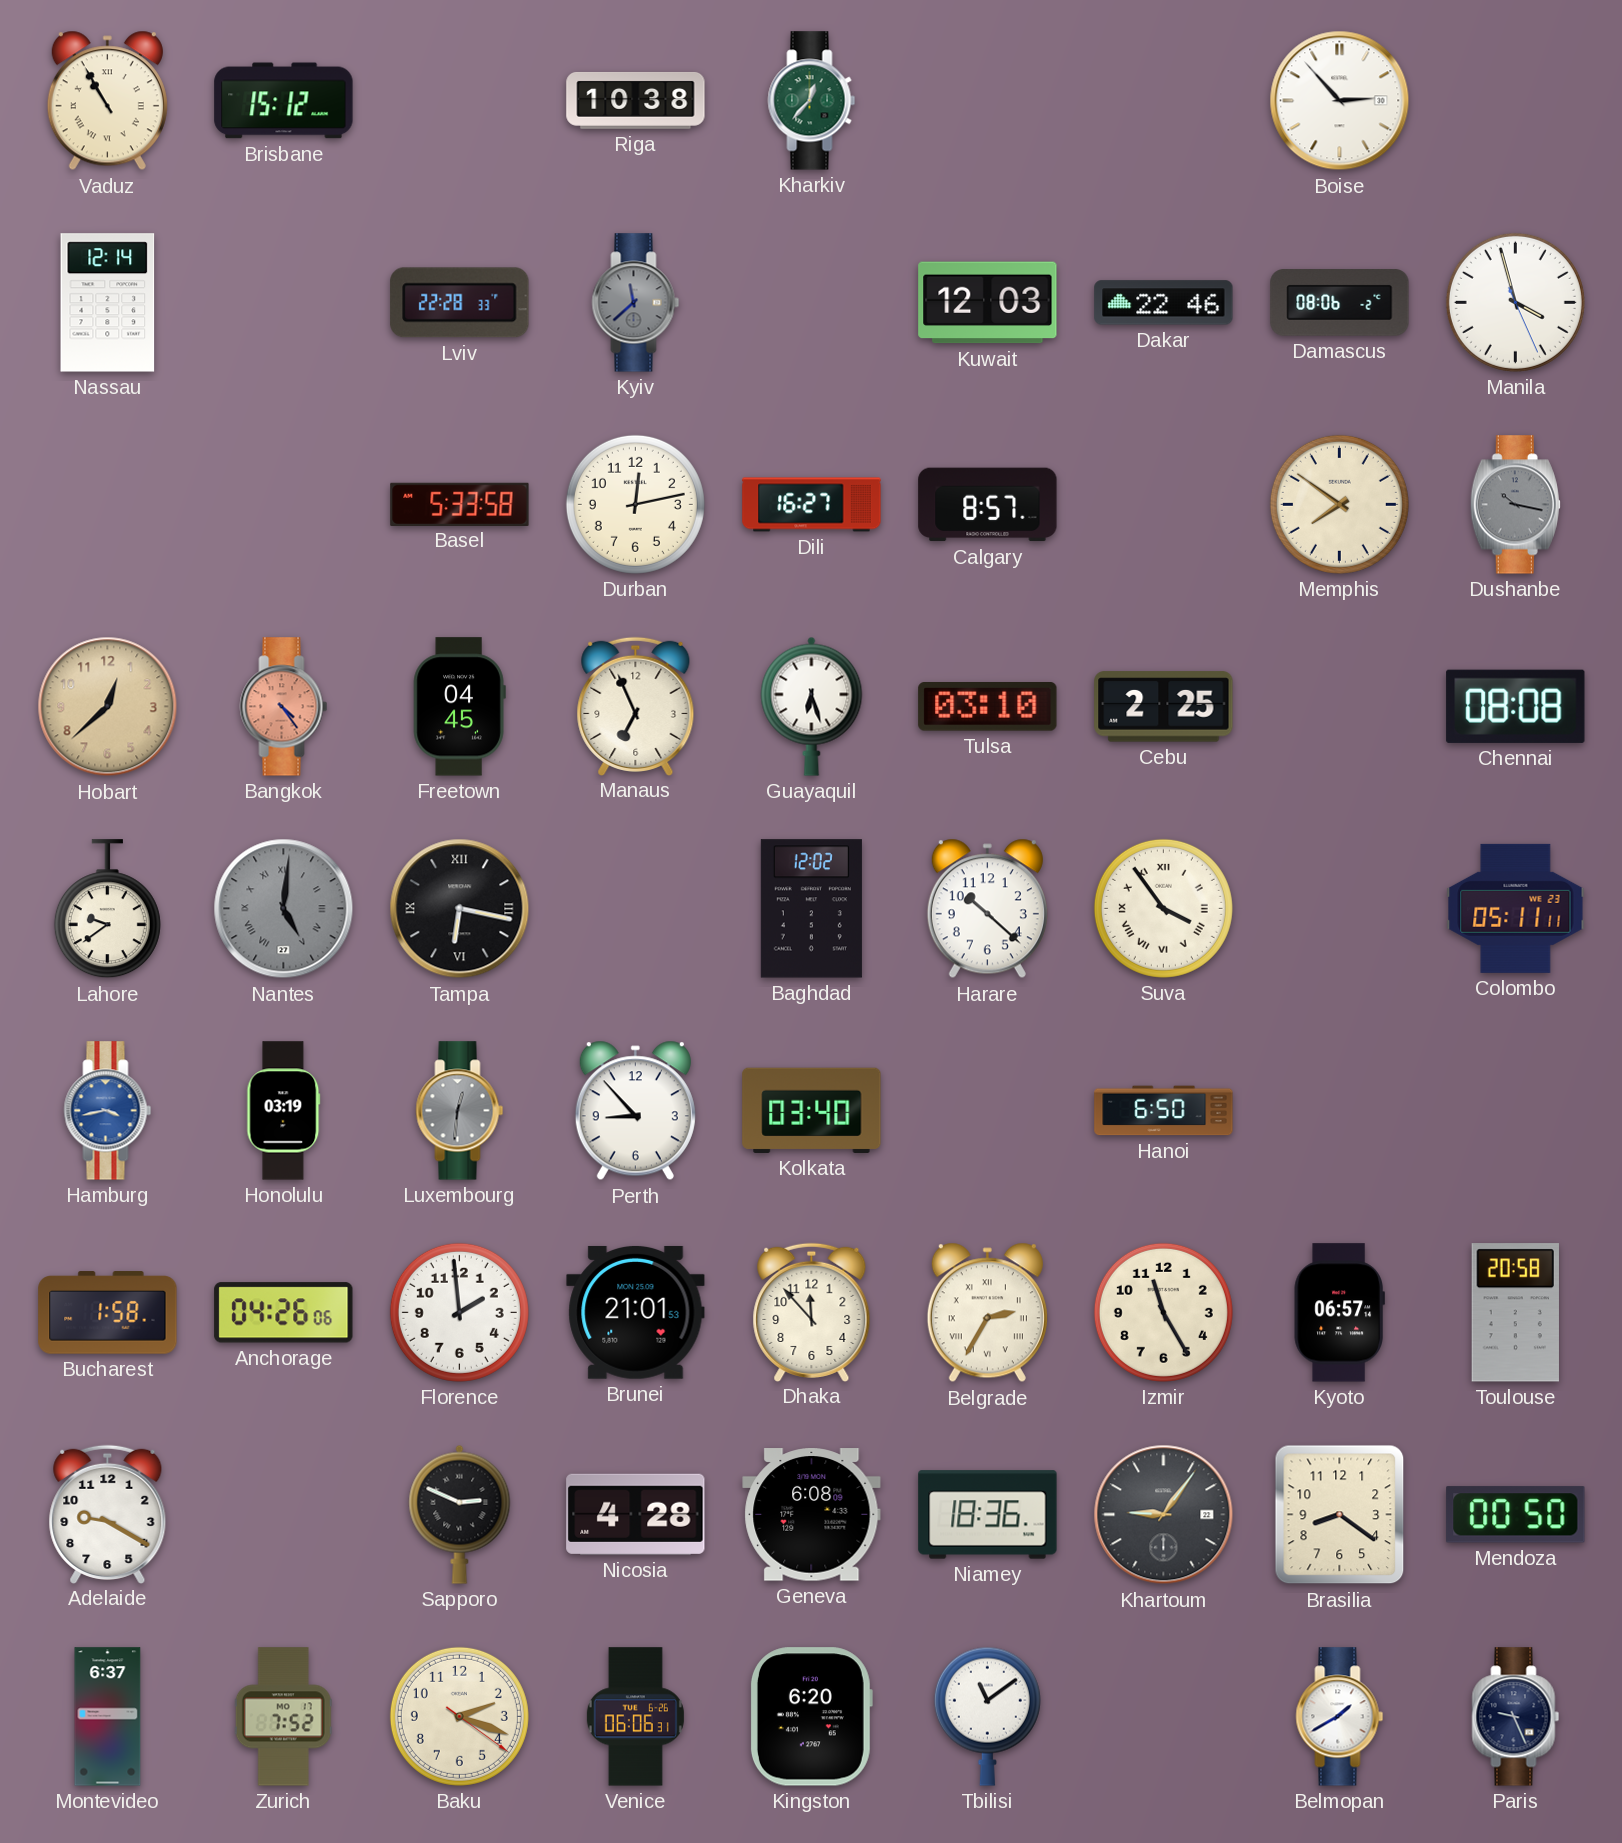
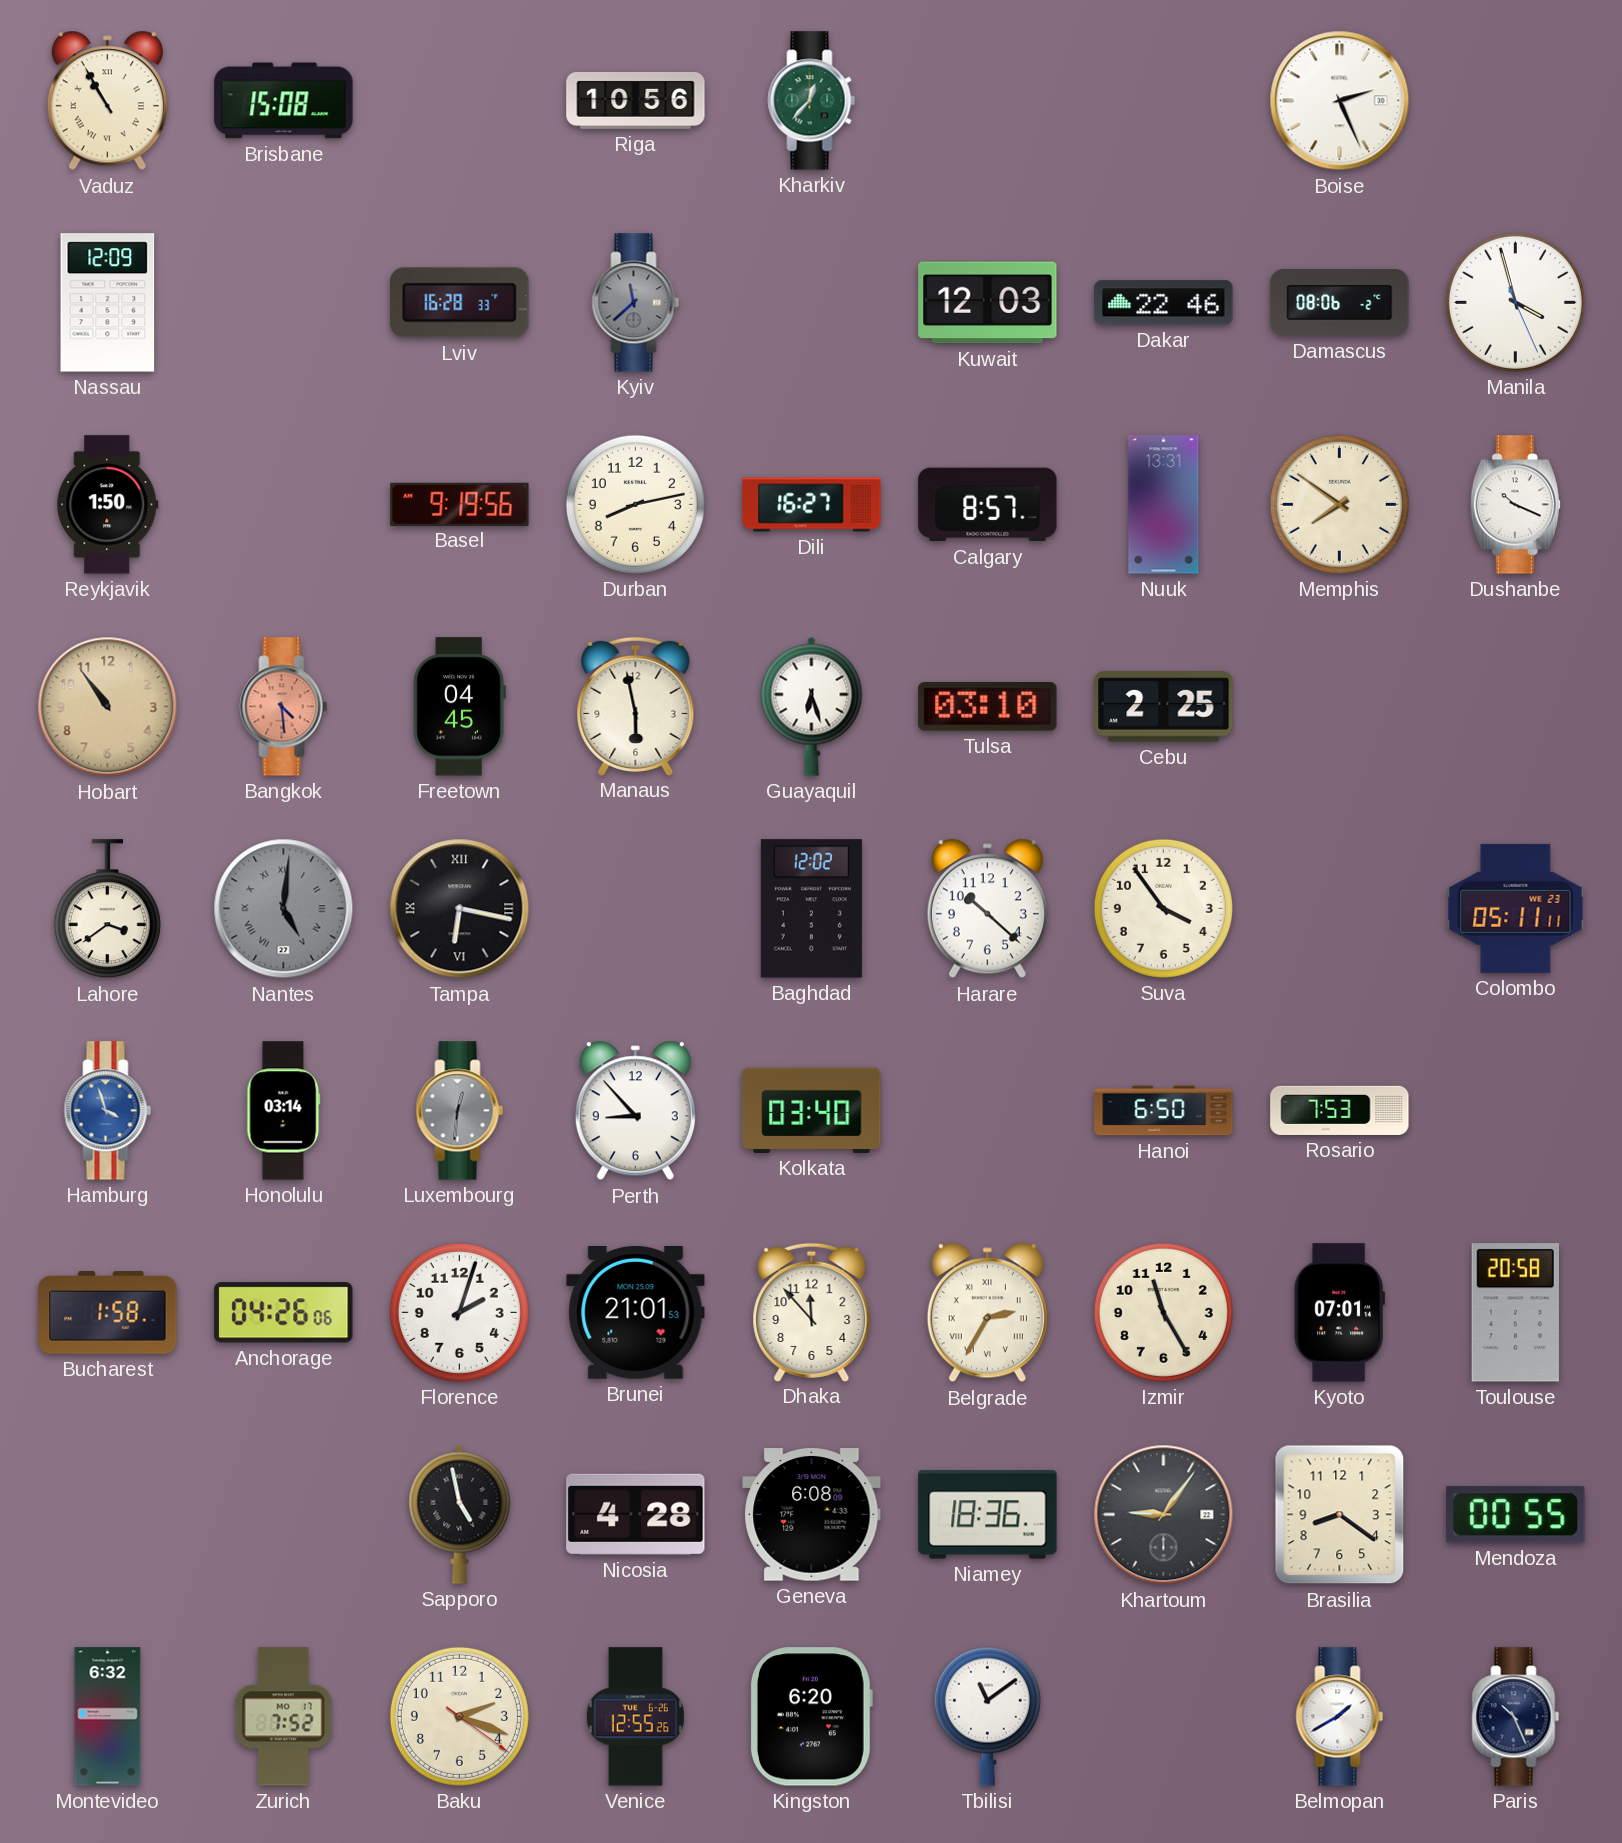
Brisbane: 15:12 -> 15:08 (284, 101)
Riga: 10:38 -> 10:56 (636, 100)
Boise: 2:53 -> 2:26 (1340, 101)
Nassau: 12:14 -> 12:09 (108, 303)
Lviv: 22:28 -> 16:28 (460, 303)
Reykjavik: none -> 1:50 (108, 505)
Basel: 5:33 -> 9:19 (460, 504)
Durban: 12:13 -> 8:13 (635, 504)
Nuuk: none -> 13:31 (1164, 505)
Dushanbe: 10:17 -> 10:19 (1515, 505)
Dushanbe dial: grey -> white (1515, 505)
Hobart: 12:38 -> 10:54 (108, 707)
Bangkok: 4:24 -> 4:29 (284, 707)
Manaus: 6:56 -> 5:58 (636, 706)
Chennai: 08:08 -> none (1516, 706)
Lahore: 9:39 -> 3:39 (107, 909)
Suva numerals: Roman -> Arabic (1163, 908)
Hamburg: 3:43 -> 3:57 (108, 1111)
Honolulu: 03:19 -> 03:14 (284, 1111)
Rosario: none -> 7:53 (1340, 1110)
Florence: 1:59 -> 2:03 (459, 1312)
Kyoto: 06:57 -> 07:01 (1339, 1313)
Adelaide: 9:20 -> none (108, 1514)
Sapporo: 2:49 -> 4:58 (460, 1514)
Mendoza: 00:50 -> 00:55 (1516, 1515)
Montevideo: 6:37 -> 6:32 (108, 1717)
Venice: 06:06 -> 12:55 (635, 1717)
Paris: 9:26 -> 10:26 (1516, 1717)
